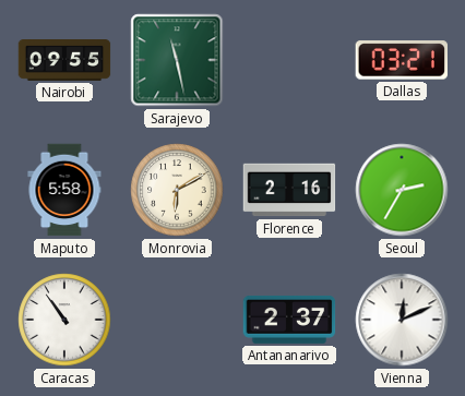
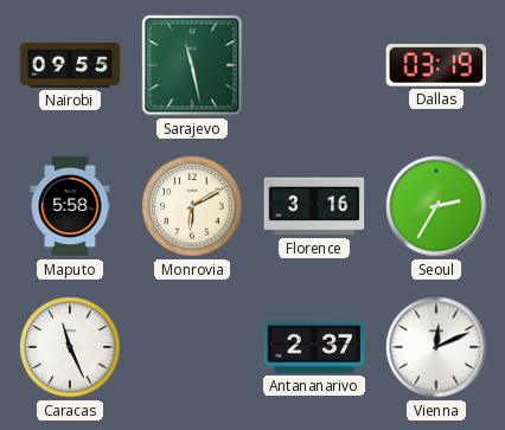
Dallas: 03:21 -> 03:19 (435, 65)
Florence: 2:16 -> 3:16 (314, 206)
Caracas: 10:54 -> 11:26 (70, 347)
